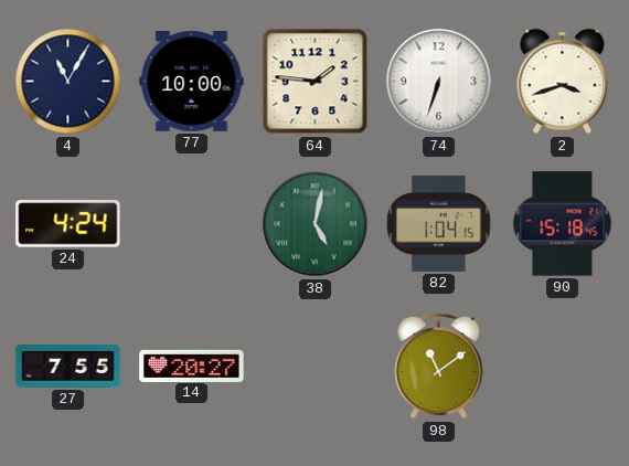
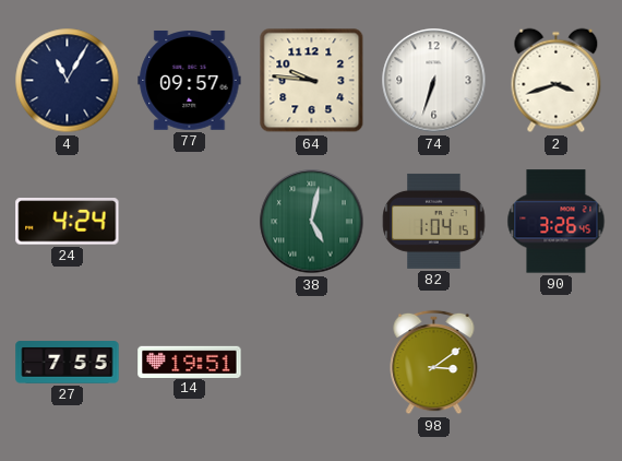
77: 10:00 -> 09:57 (190, 81)
64: 1:46 -> 9:46 (312, 81)
90: 15:18 -> 3:26 (557, 222)
14: 20:27 -> 19:51 (190, 362)
98: 11:09 -> 3:09 (434, 363)
